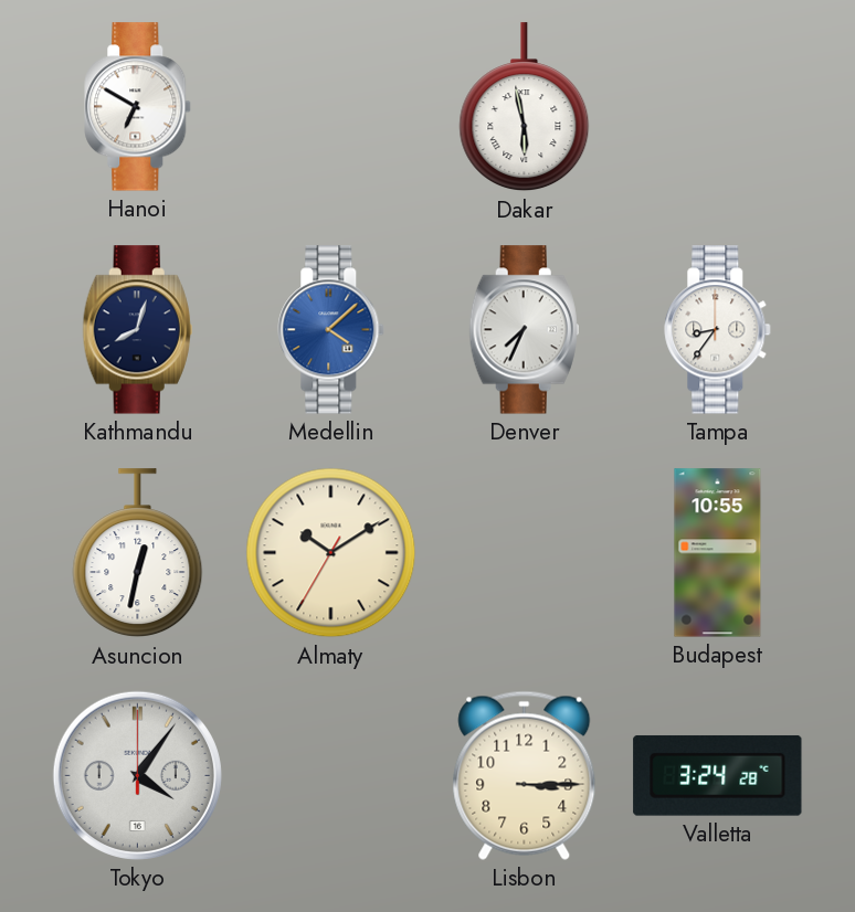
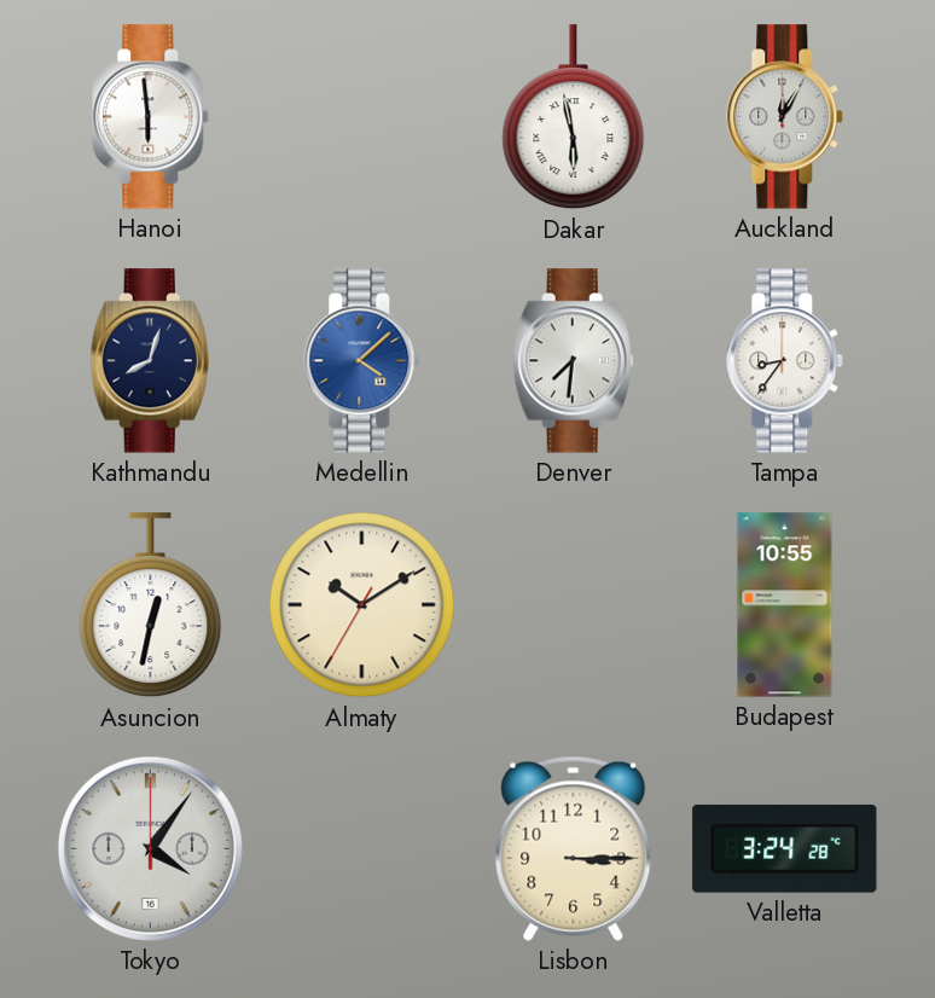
Hanoi: 6:50 -> 5:59 (151, 117)
Auckland: none -> 12:05 (785, 117)
Denver: 7:34 -> 7:31 (573, 361)
